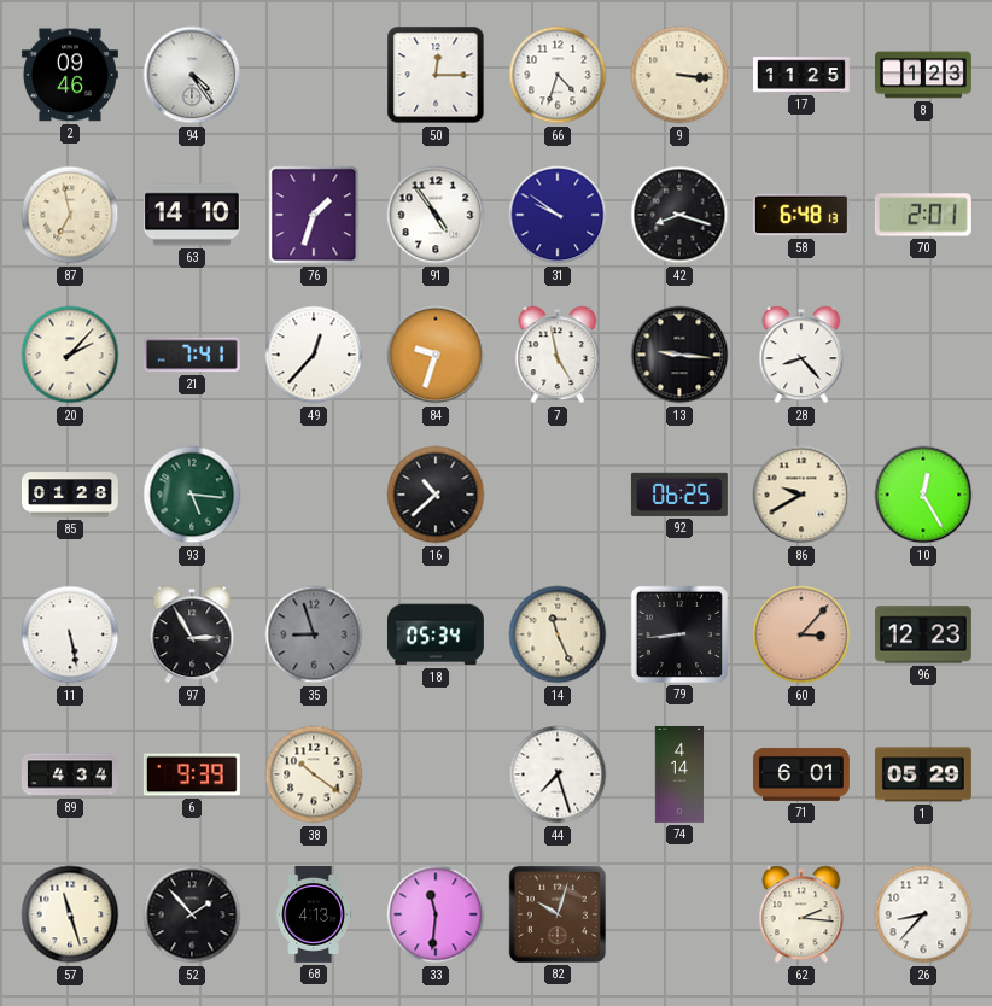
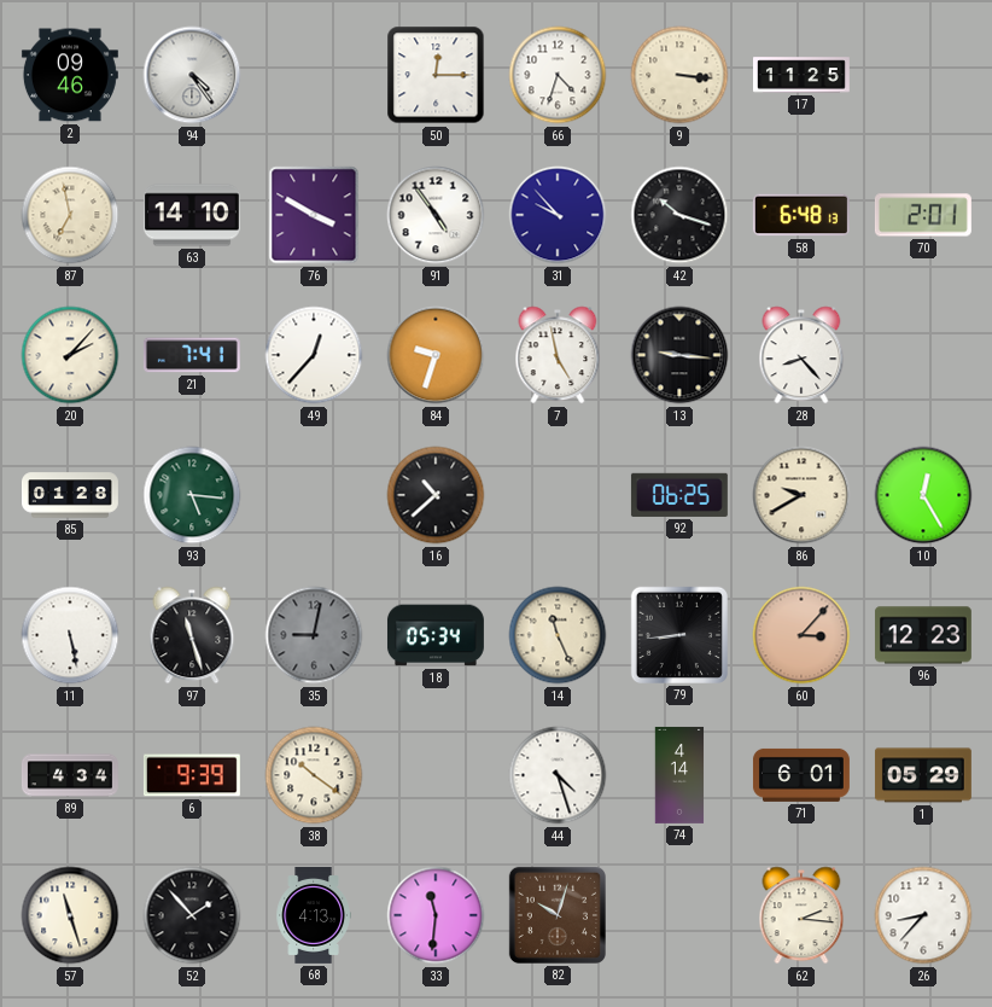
8: 1:23 -> none (924, 75)
76: 1:33 -> 3:50 (314, 215)
31: 9:51 -> 9:53 (558, 215)
42: 8:18 -> 10:18 (679, 215)
97: 2:55 -> 11:27 (192, 635)
35: 8:57 -> 9:02 (314, 635)
44: 7:27 -> 4:27 (558, 775)
